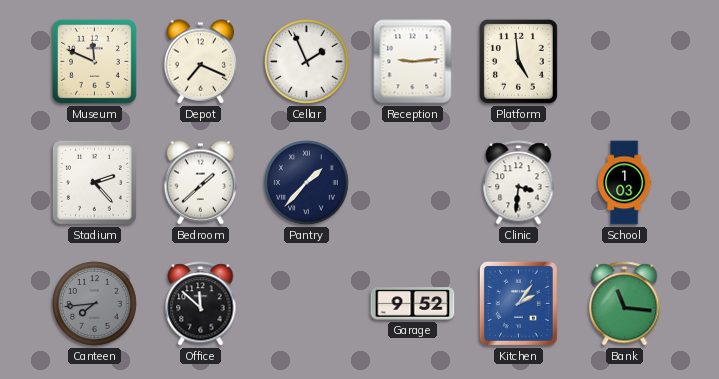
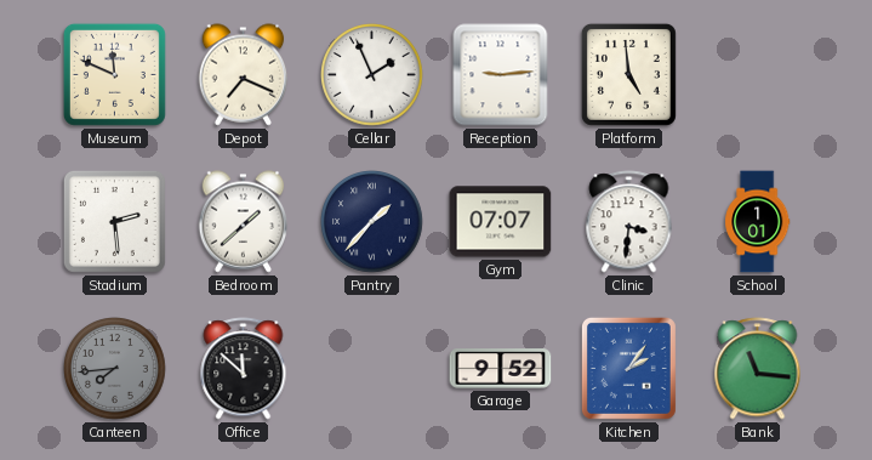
Stadium: 2:23 -> 2:29 (114, 221)
Gym: none -> 07:07 (501, 222)
School: 1:03 -> 1:01 (758, 222)
